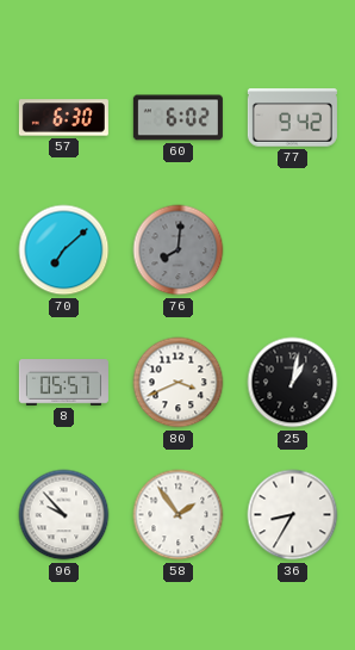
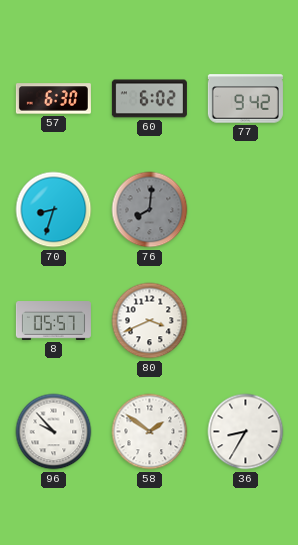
70: 7:08 -> 8:33 (54, 210)
25: 1:02 -> none (293, 383)
58: 1:54 -> 1:51 (150, 432)
